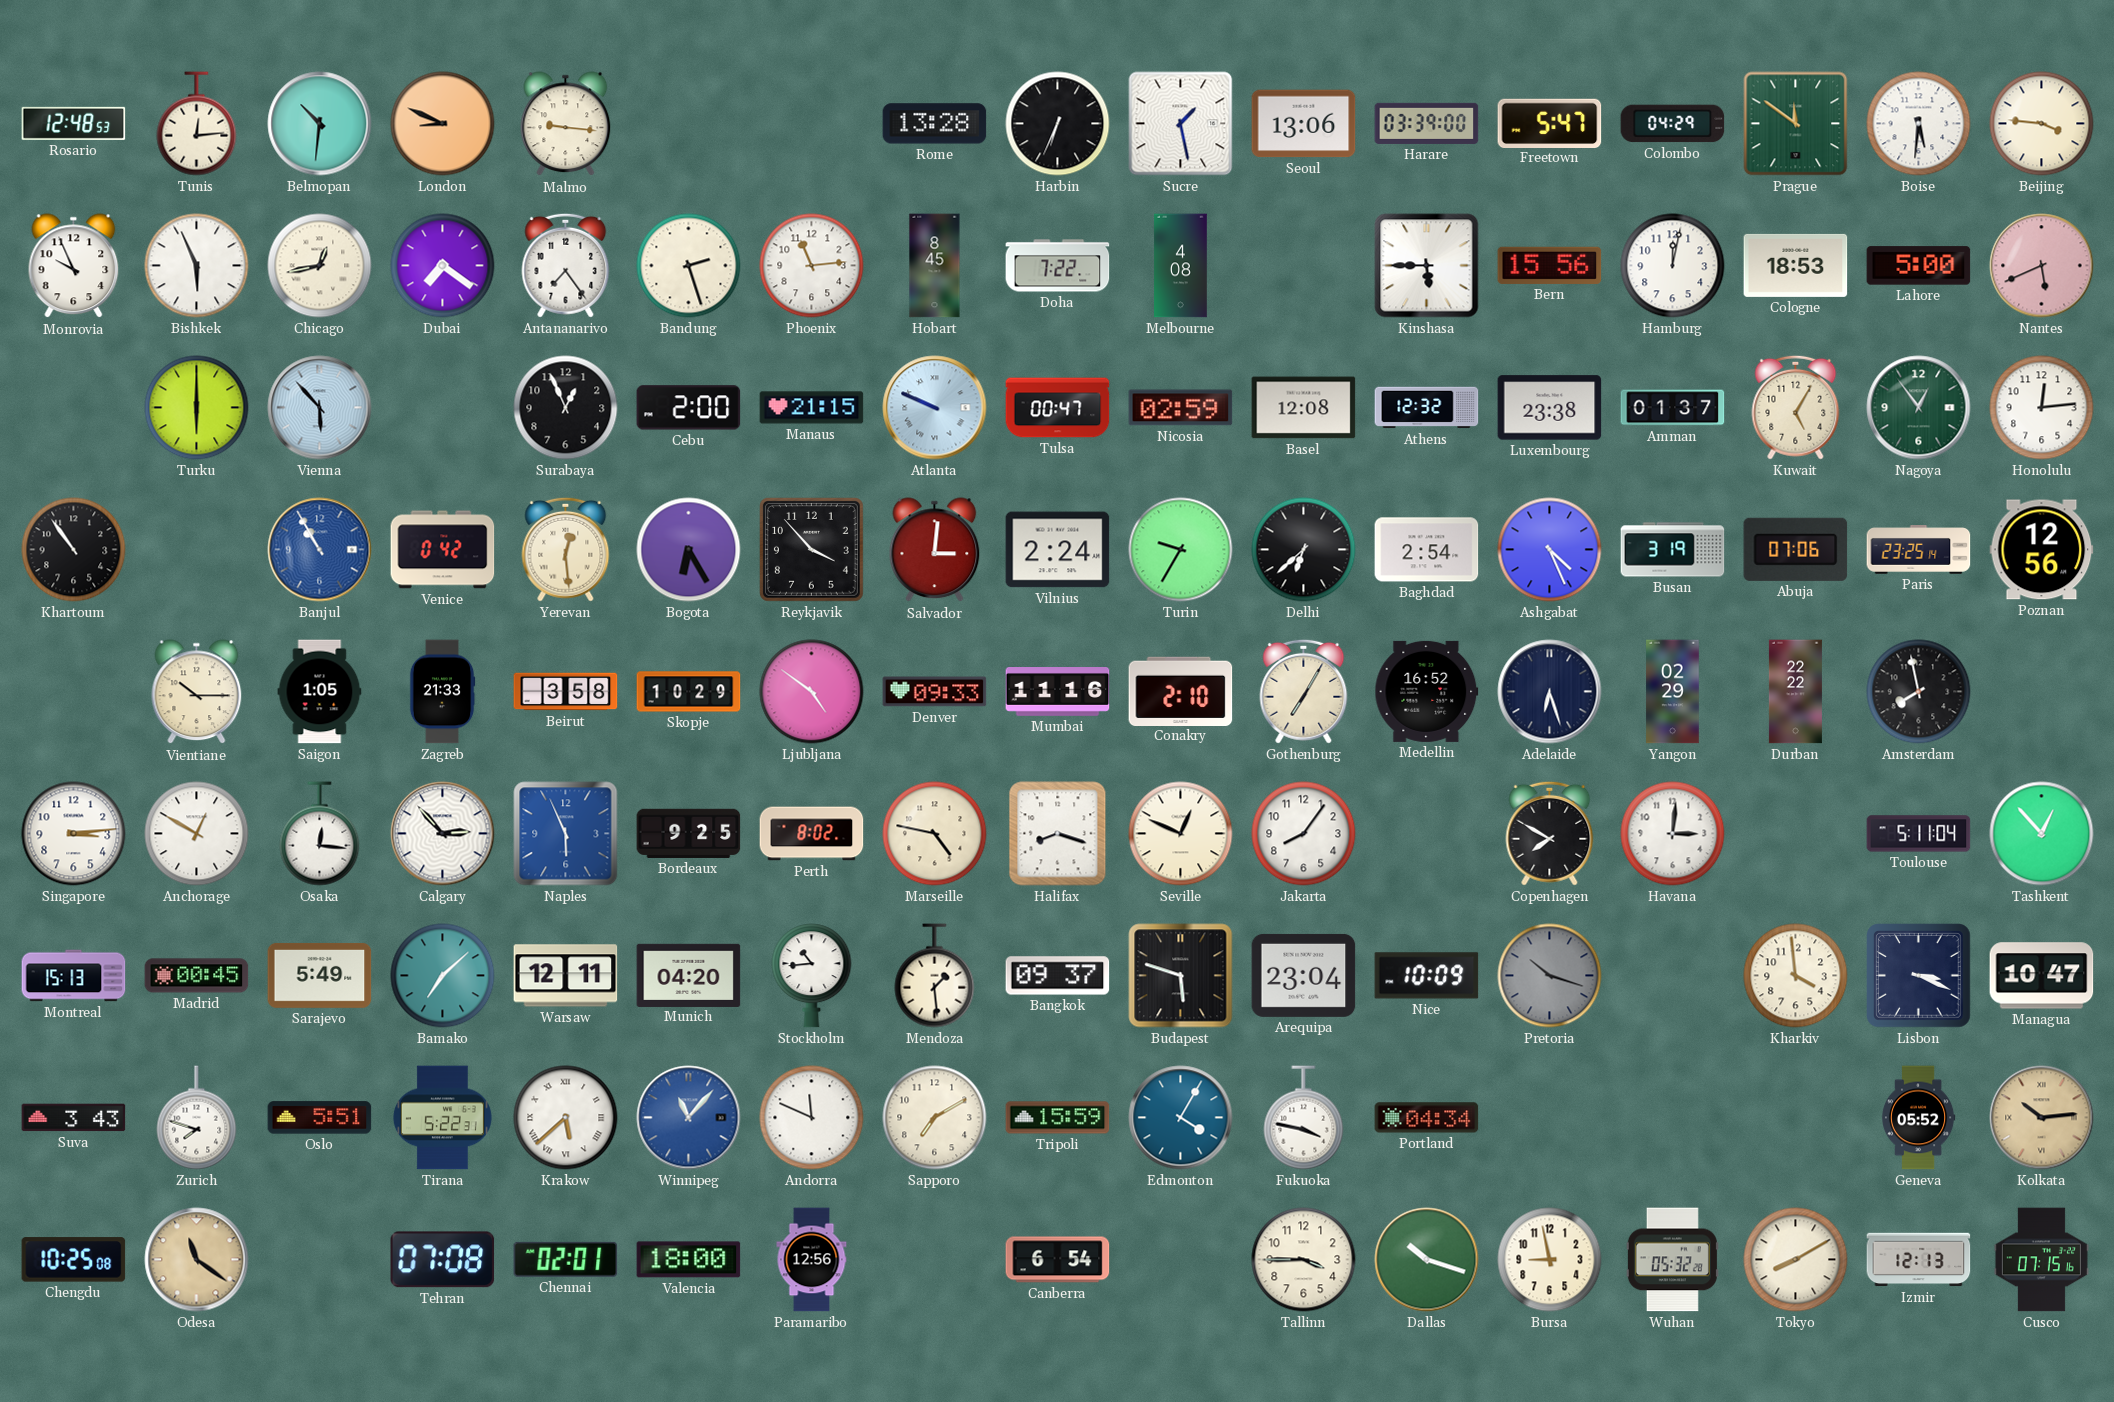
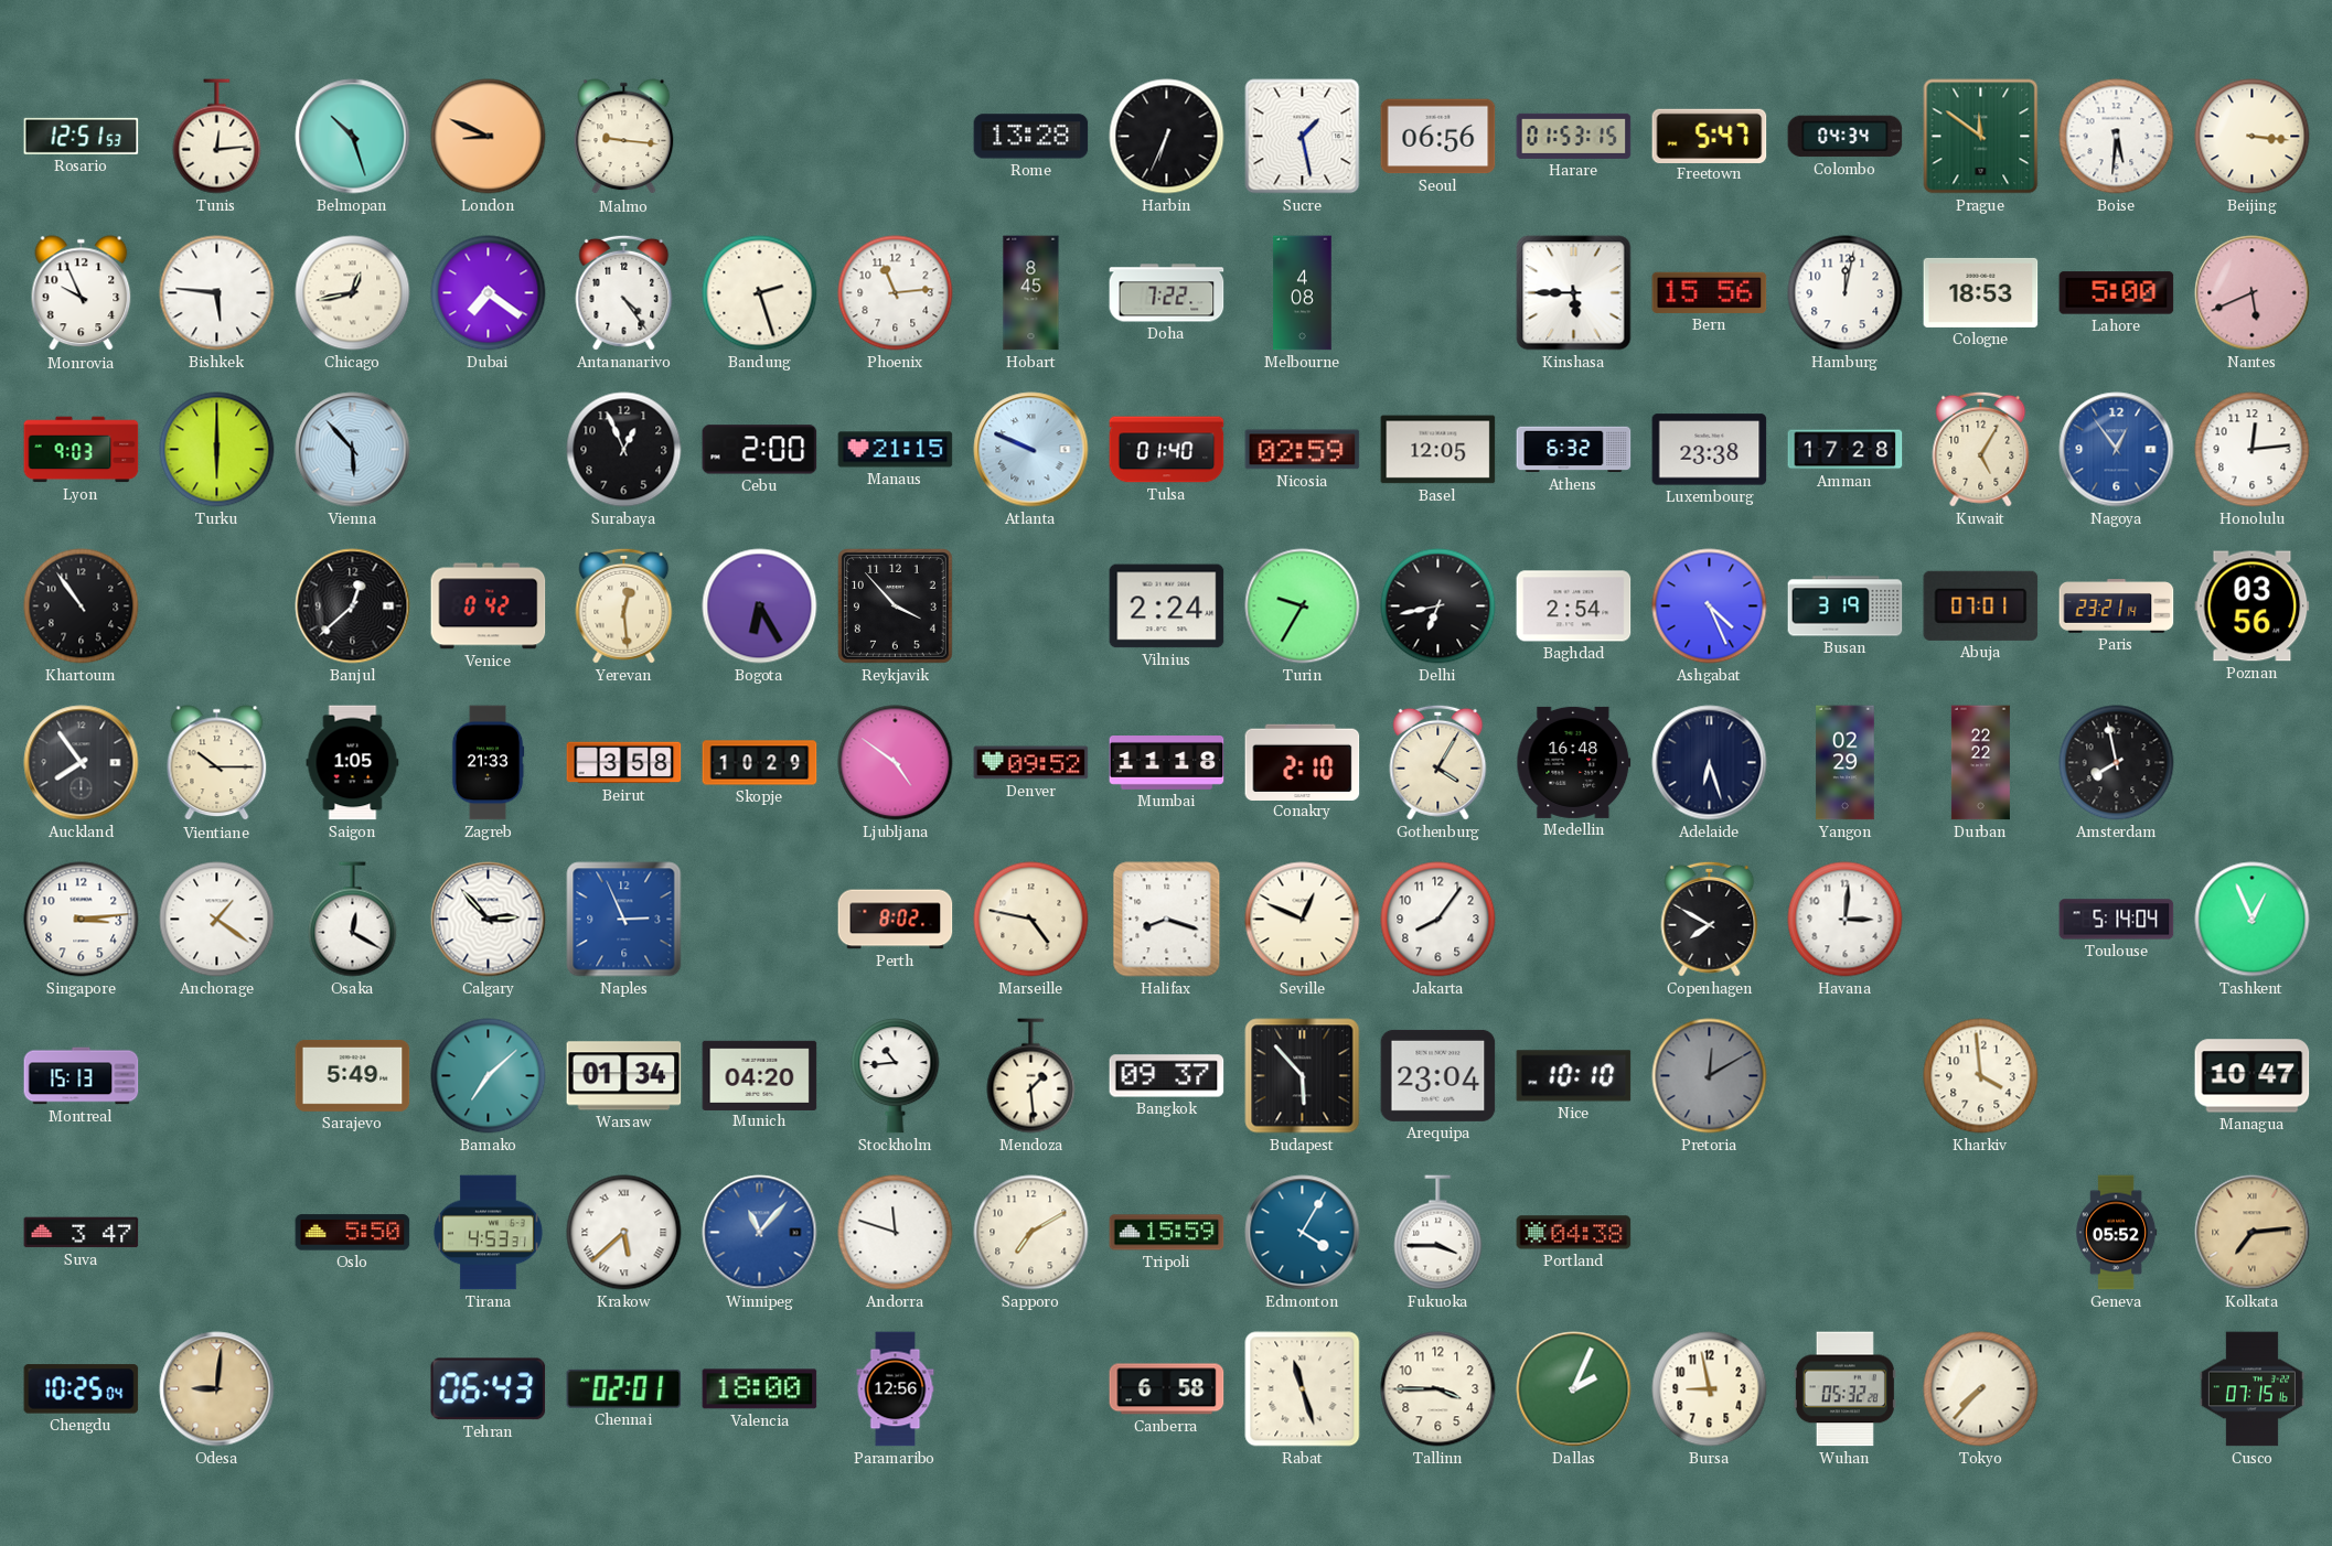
Rosario: 12:48 -> 12:51 (82, 136)
Belmopan: 10:31 -> 10:27 (353, 137)
Seoul: 13:06 -> 06:56 (1438, 137)
Harare: 03:39 -> 01:53 (1574, 136)
Colombo: 04:29 -> 04:34 (1846, 137)
Beijing: 3:46 -> 3:16 (2253, 137)
Bishkek: 5:56 -> 5:46 (217, 293)
Antananarivo: 7:24 -> 4:24 (624, 292)
Lyon: none -> 9:03 (82, 450)
Tulsa: 00:47 -> 01:40 (1167, 450)
Basel: 12:08 -> 12:05 (1438, 450)
Athens: 12:32 -> 6:32 (1574, 450)
Amman: 01:37 -> 17:28 (1846, 450)
Nagoya dial: green -> blue (2117, 450)
Banjul: 10:55 -> 12:38 (353, 606)
Banjul dial: blue -> black (353, 606)
Salvador: 3:01 -> none (935, 550)
Delhi: 6:38 -> 6:43 (1438, 606)
Abuja: 07:06 -> 07:01 (1981, 605)
Paris: 23:25 -> 23:21 (2117, 606)
Poznan: 12:56 -> 03:56 (2253, 606)
Auckland: none -> 7:54 (82, 763)
Denver: 09:33 -> 09:52 (1031, 763)
Mumbai: 11:16 -> 11:18 (1167, 763)
Gothenburg: 7:05 -> 4:05 (1438, 762)
Medellin: 16:52 -> 16:48 (1574, 762)
Anchorage: 12:50 -> 1:21 (217, 920)
Osaka: 12:16 -> 12:20 (353, 920)
Naples: 5:56 -> 2:56 (624, 920)
Bordeaux: 9:25 -> none (689, 833)
Toulouse: 5:11 -> 5:14 (2117, 920)
Tashkent: 12:53 -> 12:56 (2253, 920)
Madrid: 00:45 -> none (197, 976)
Warsaw: 12:11 -> 01:34 (624, 1076)
Budapest: 5:48 -> 5:53 (1303, 1076)
Nice: 10:09 -> 10:10 (1574, 1076)
Pretoria: 10:18 -> 12:10 (1710, 1076)
Lisbon: 3:19 -> none (1919, 976)
Suva: 3:43 -> 3:47 (82, 1233)
Zurich: 7:48 -> none (197, 1118)
Oslo: 5:51 -> 5:50 (353, 1233)
Tirana: 5:22 -> 4:53 (488, 1233)
Andorra: 11:49 -> 11:48 (896, 1233)
Fukuoka: 3:47 -> 3:45 (1438, 1233)
Portland: 04:34 -> 04:38 (1574, 1233)
Kolkata: 10:14 -> 7:14 (2253, 1233)
Chengdu: 10:25:08 -> 10:25:04 (82, 1389)
Odesa: 11:21 -> 9:01 (217, 1389)
Tehran: 07:08 -> 06:43 (489, 1389)
Canberra: 6:54 -> 6:58 (1167, 1389)
Rabat: none -> 11:27 (1303, 1389)
Dallas: 10:18 -> 2:04 (1574, 1389)
Tokyo: 8:10 -> 7:37 (1981, 1389)
Izmir: 12:13 -> none (1919, 1260)
